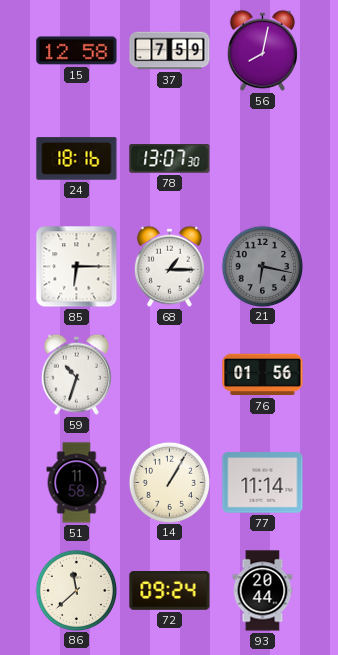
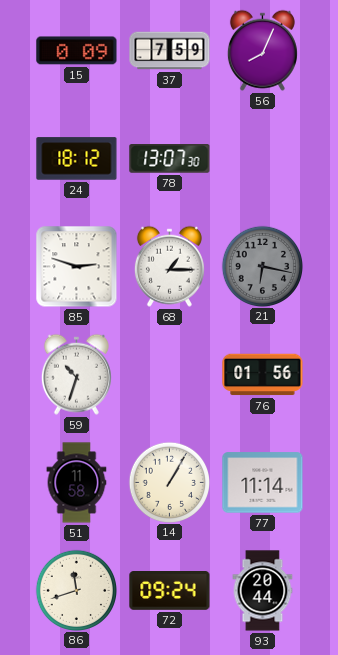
15: 12:58 -> 0:09 (77, 51)
56: 8:02 -> 8:04 (262, 50)
24: 18:16 -> 18:12 (77, 159)
85: 6:15 -> 2:48 (77, 267)
86: 11:38 -> 11:42 (76, 590)
